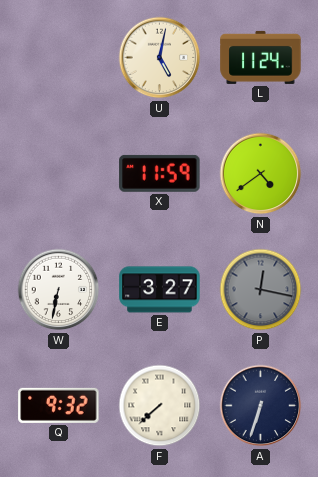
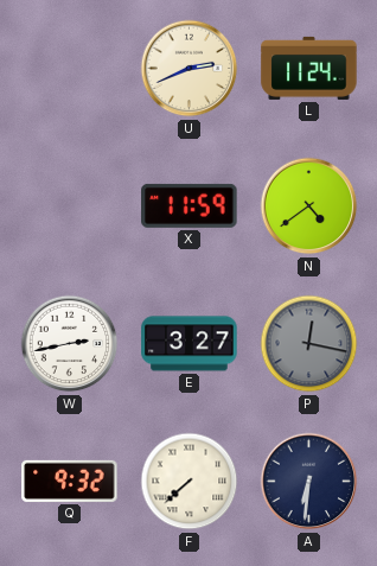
U: 5:02 -> 2:41 (190, 69)
W: 6:32 -> 2:43 (70, 344)
A: 6:33 -> 6:31 (309, 482)
